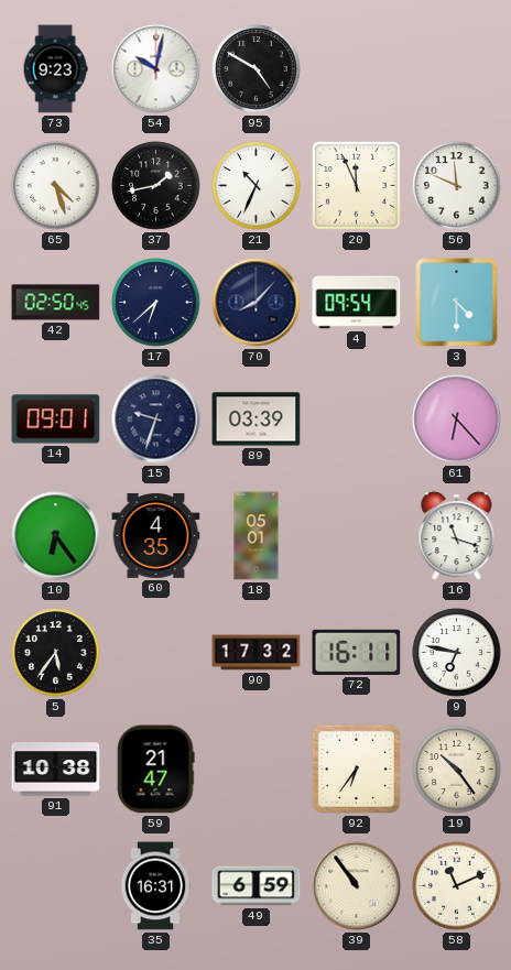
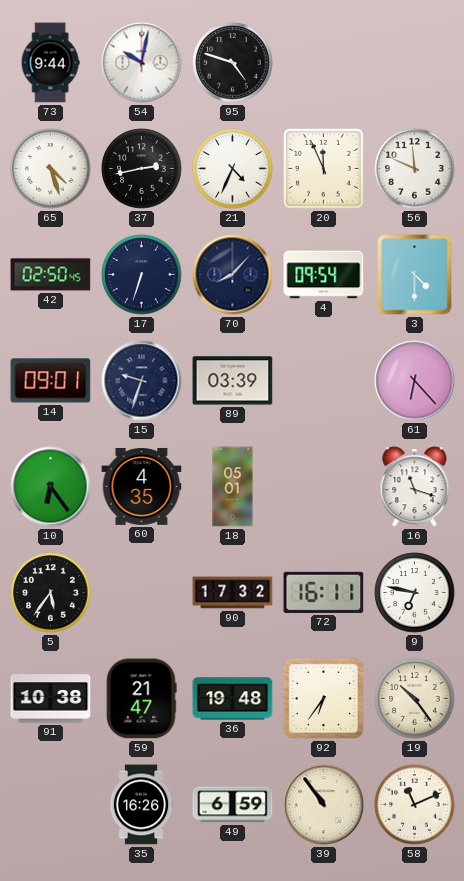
73: 9:23 -> 9:44 (50, 63)
95: 4:50 -> 4:48 (233, 63)
37: 1:43 -> 2:43 (142, 169)
21: 10:34 -> 4:34 (233, 169)
17: 6:38 -> 6:33 (142, 275)
36: none -> 19:48 (233, 699)
35: 16:31 -> 16:26 (141, 805)
